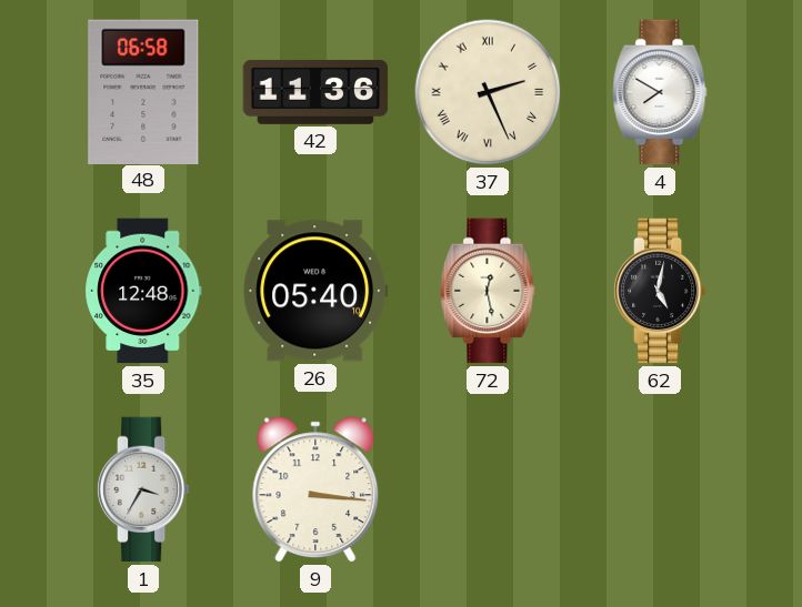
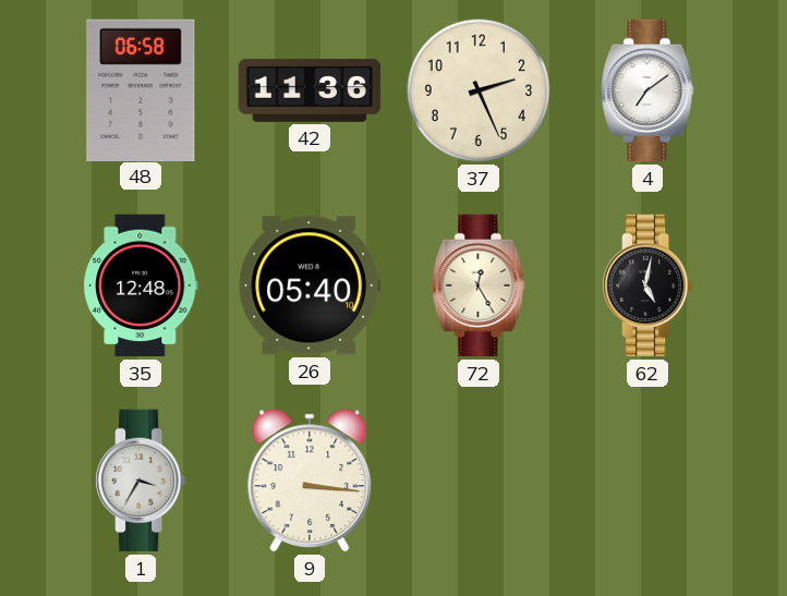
37 numerals: Roman -> Arabic (479, 90)
4: 7:50 -> 7:09 (647, 90)
72: 12:28 -> 12:25 (479, 285)
